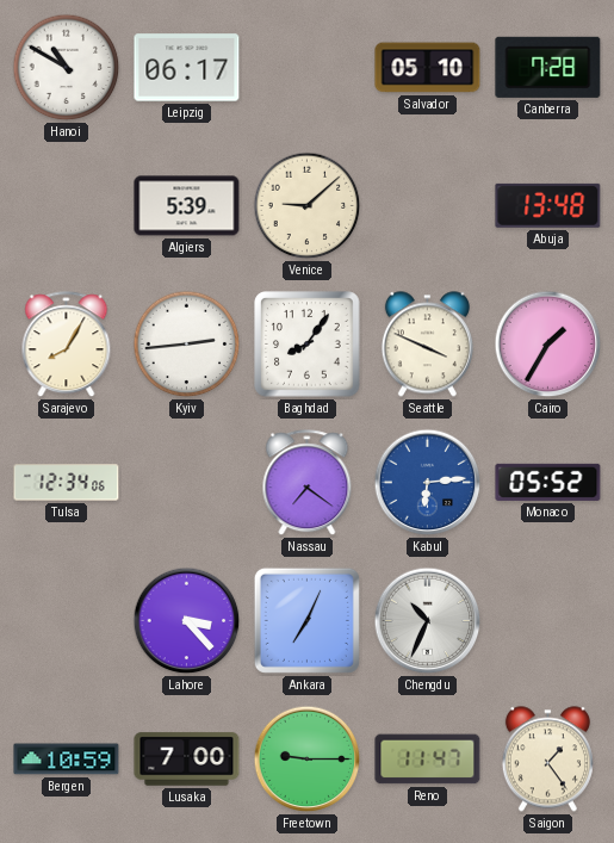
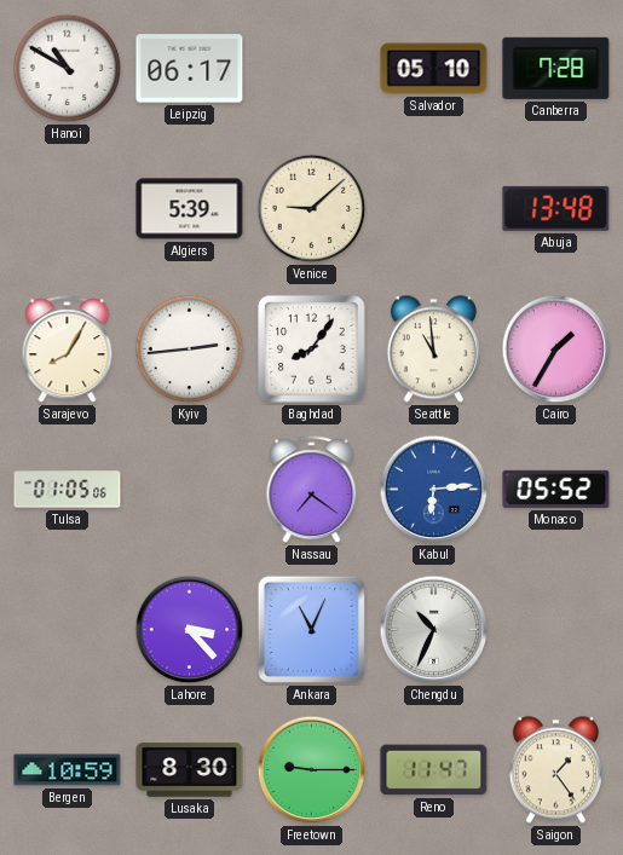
Seattle: 3:49 -> 10:59 (433, 349)
Tulsa: 12:34 -> 01:05 (68, 490)
Ankara: 7:04 -> 11:04 (311, 629)
Lusaka: 7:00 -> 8:30 (190, 770)
